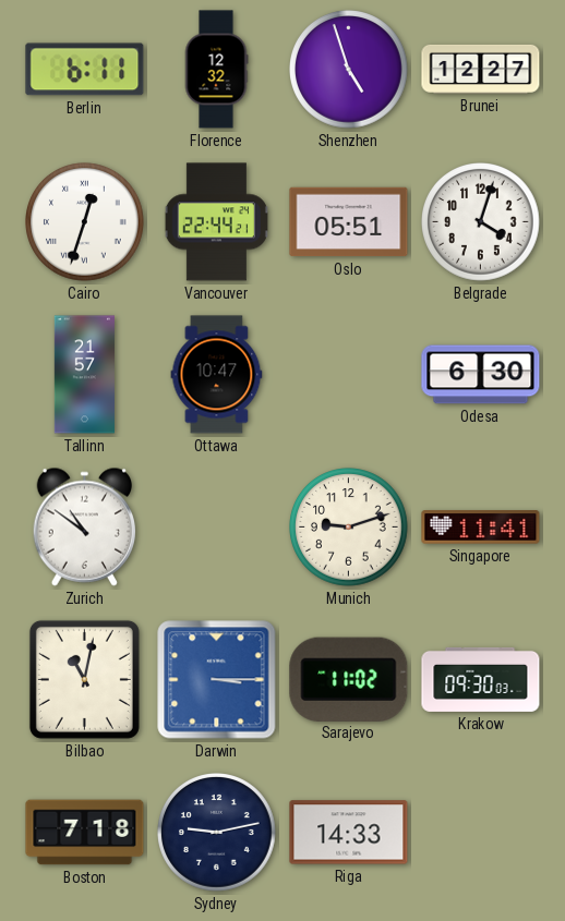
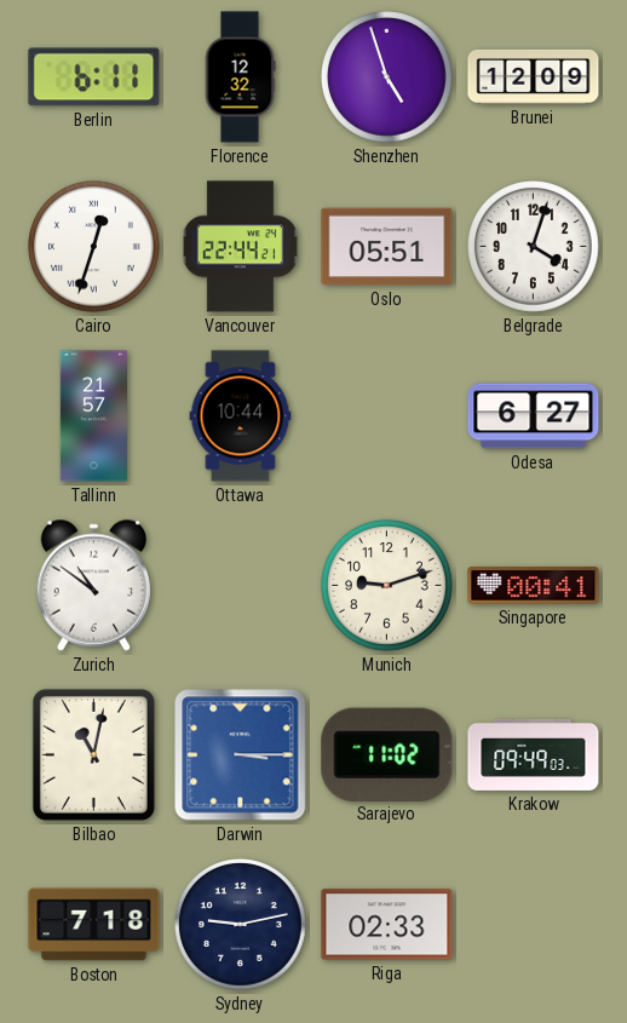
Brunei: 12:27 -> 12:09 (534, 76)
Ottawa: 10:47 -> 10:44 (241, 416)
Odesa: 6:30 -> 6:27 (534, 416)
Singapore: 11:41 -> 00:41 (534, 586)
Krakow: 09:30 -> 09:49 (534, 754)
Riga: 14:33 -> 02:33 (387, 925)
